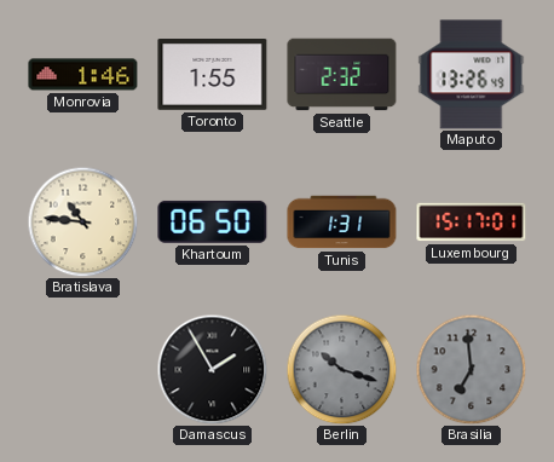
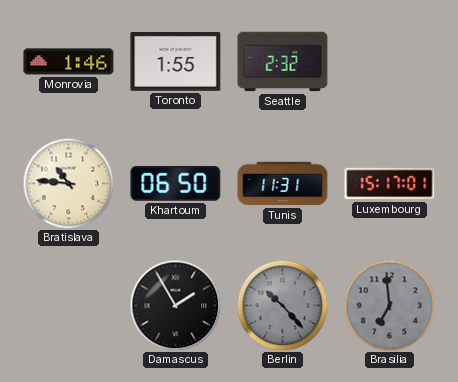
Maputo: 13:26 -> none (472, 75)
Tunis: 1:31 -> 11:31 (283, 184)
Berlin: 10:18 -> 10:23 (282, 305)
